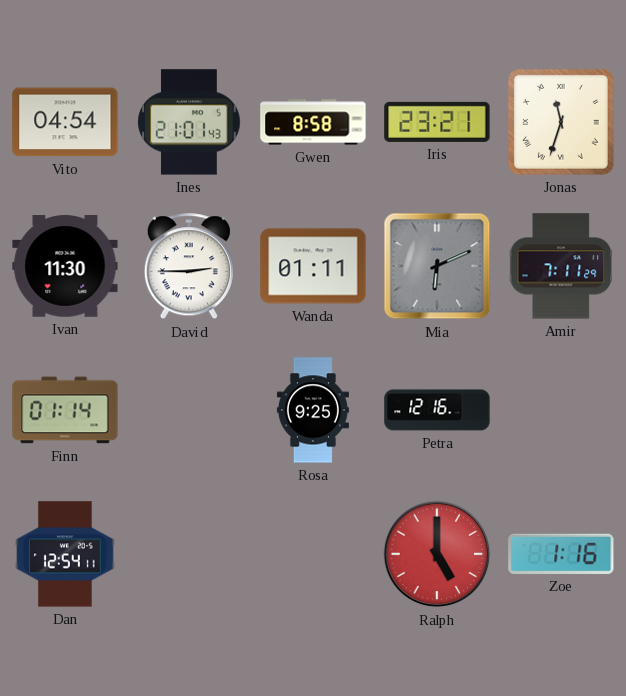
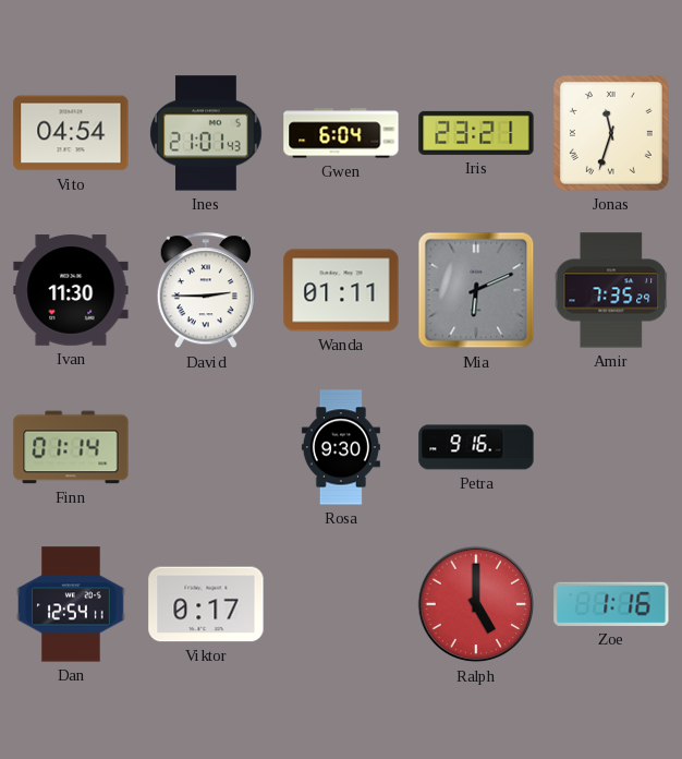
Gwen: 8:58 -> 6:04 (341, 133)
Amir: 7:11 -> 7:35 (611, 290)
Rosa: 9:25 -> 9:30 (341, 447)
Petra: 12:16 -> 9:16 (476, 447)
Viktor: none -> 0:17 (206, 604)
